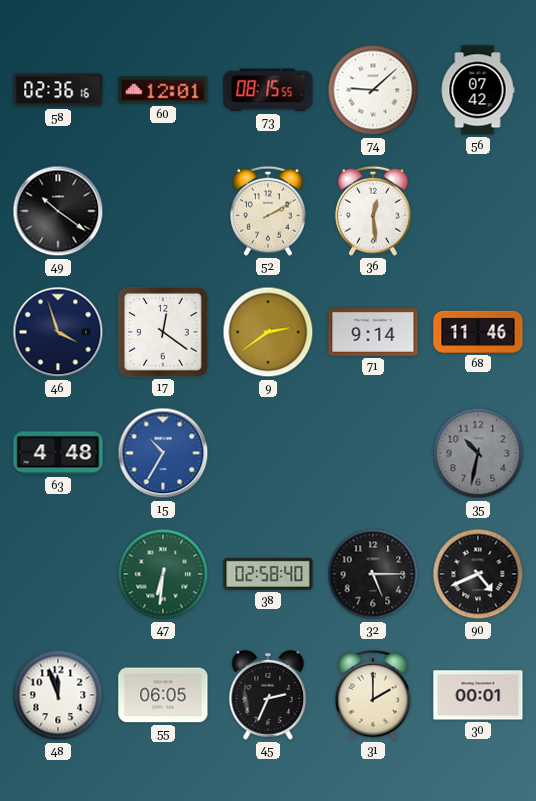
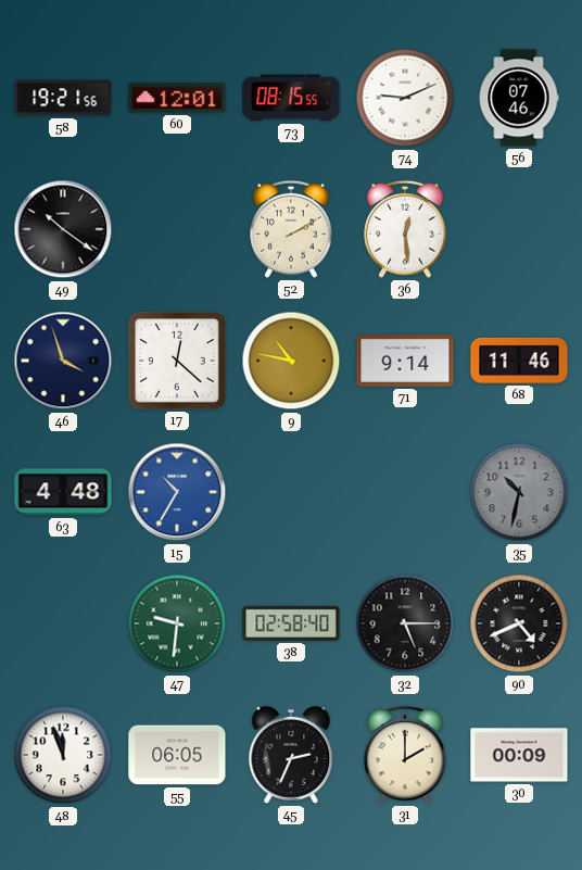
58: 02:36 -> 19:21 (63, 98)
74: 9:08 -> 9:11 (405, 98)
56: 07:42 -> 07:46 (519, 98)
17: 12:21 -> 12:22 (178, 362)
9: 2:39 -> 10:47 (291, 361)
47: 6:31 -> 9:31 (177, 623)
30: 00:01 -> 00:09 (519, 755)
